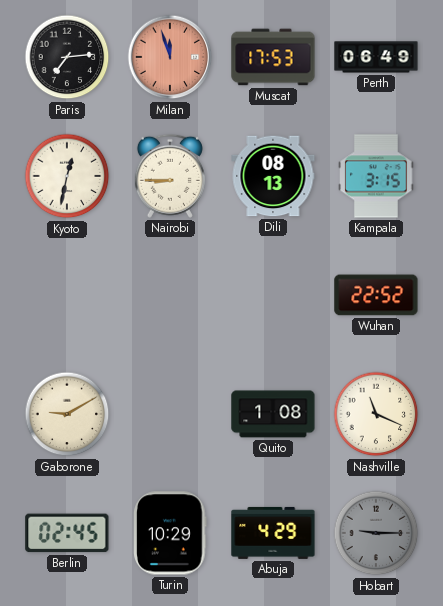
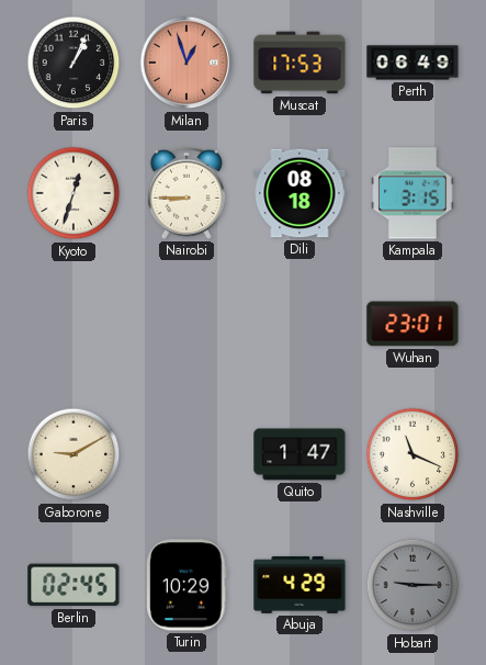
Paris: 7:14 -> 1:04 (74, 63)
Milan: 11:57 -> 12:57 (187, 63)
Kyoto: 12:32 -> 12:33 (74, 193)
Dili: 08:13 -> 08:18 (299, 193)
Wuhan: 22:52 -> 23:01 (412, 324)
Quito: 1:08 -> 1:47 (299, 454)
